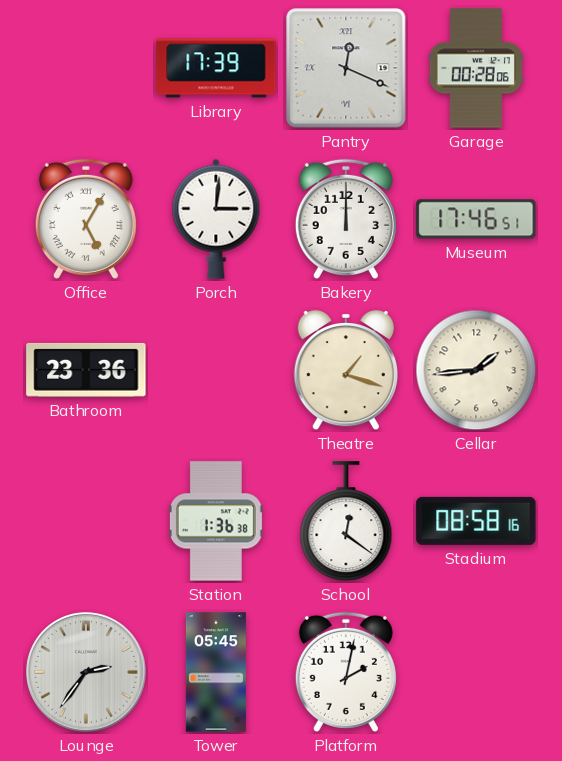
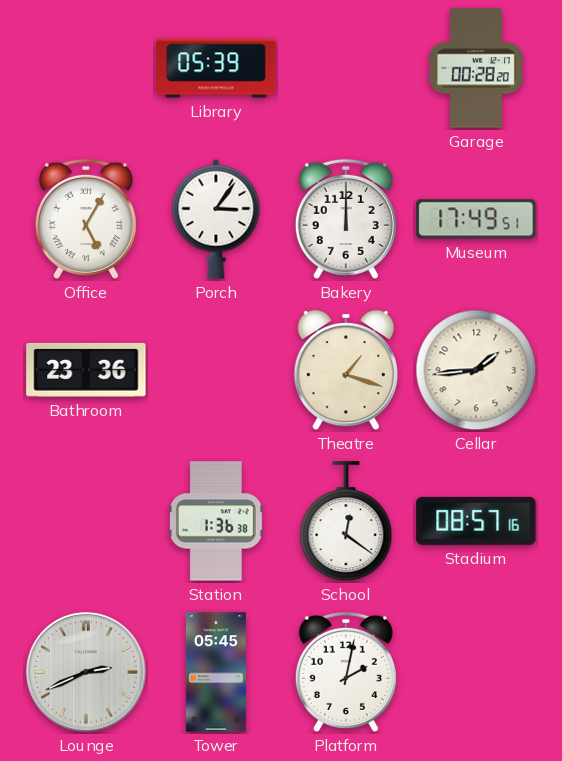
Library: 17:39 -> 05:39 (216, 68)
Pantry: 12:19 -> none (346, 68)
Garage: 00:28:06 -> 00:28:20 (476, 68)
Porch: 3:01 -> 3:06 (216, 219)
Museum: 17:46 -> 17:49 (476, 219)
Stadium: 08:58 -> 08:57 (476, 521)
Lounge: 2:36 -> 2:41 (86, 672)
